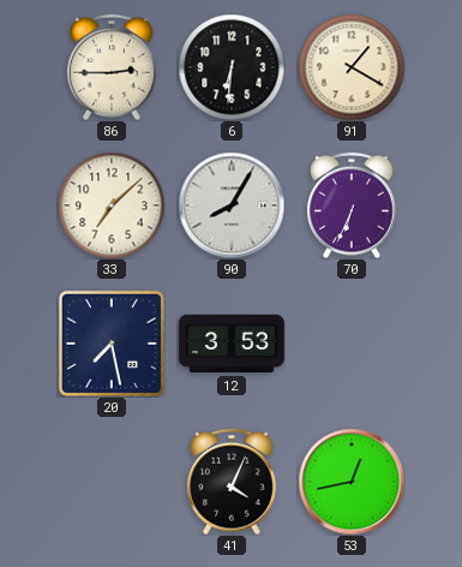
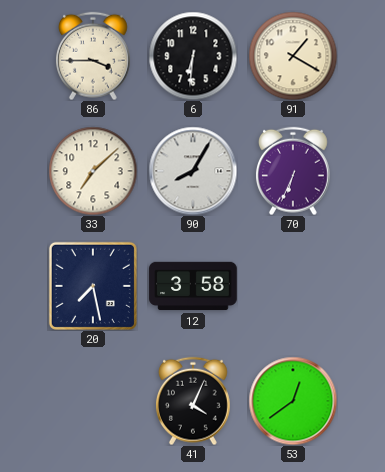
86: 2:45 -> 3:45 (93, 56)
12: 3:53 -> 3:58 (193, 286)
53: 12:43 -> 12:39 (293, 401)
